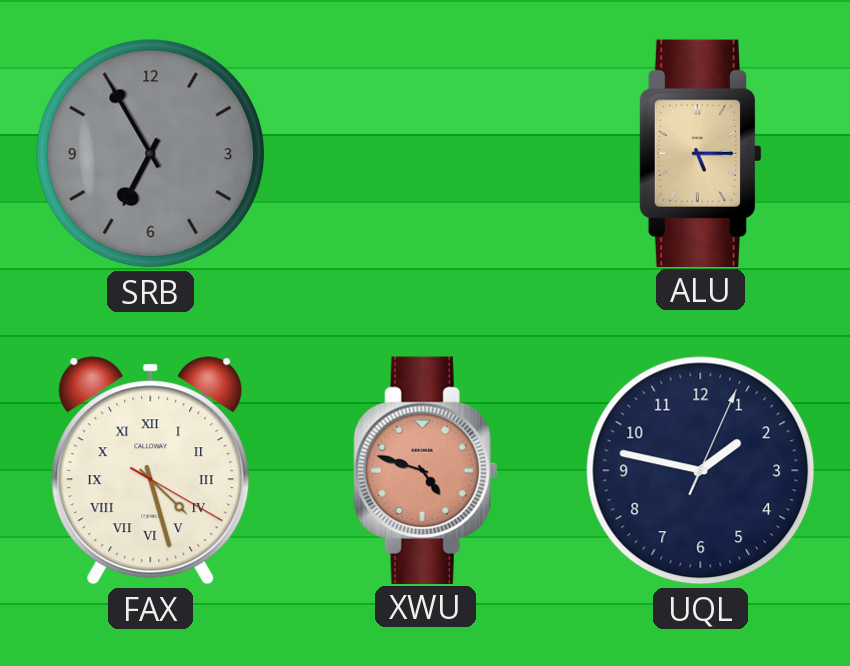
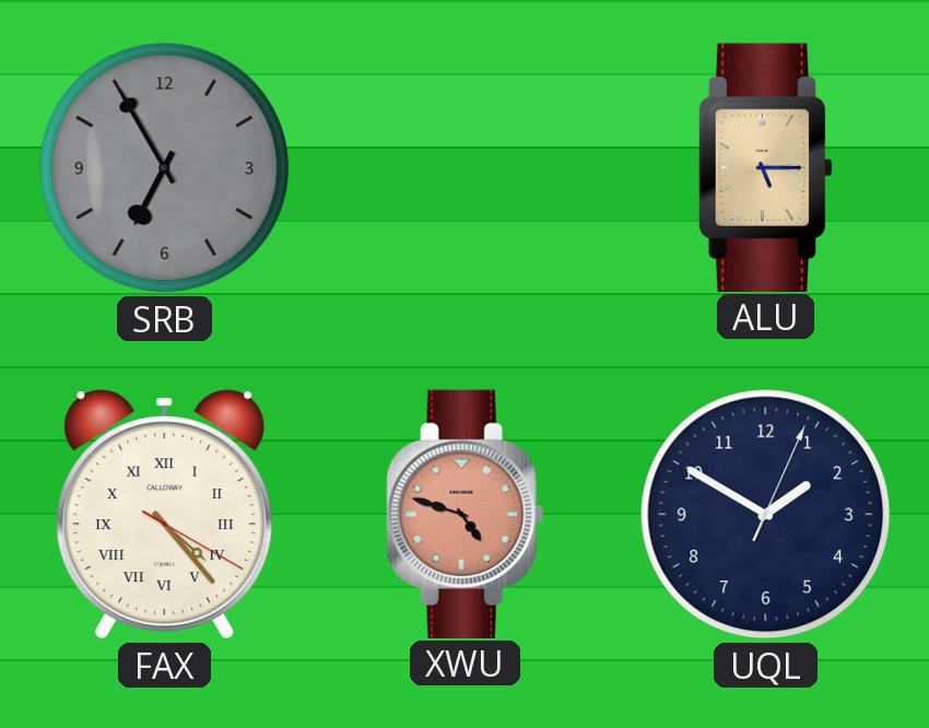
FAX: 4:27 -> 4:23 (165, 515)
UQL: 1:47 -> 1:50 (766, 515)
